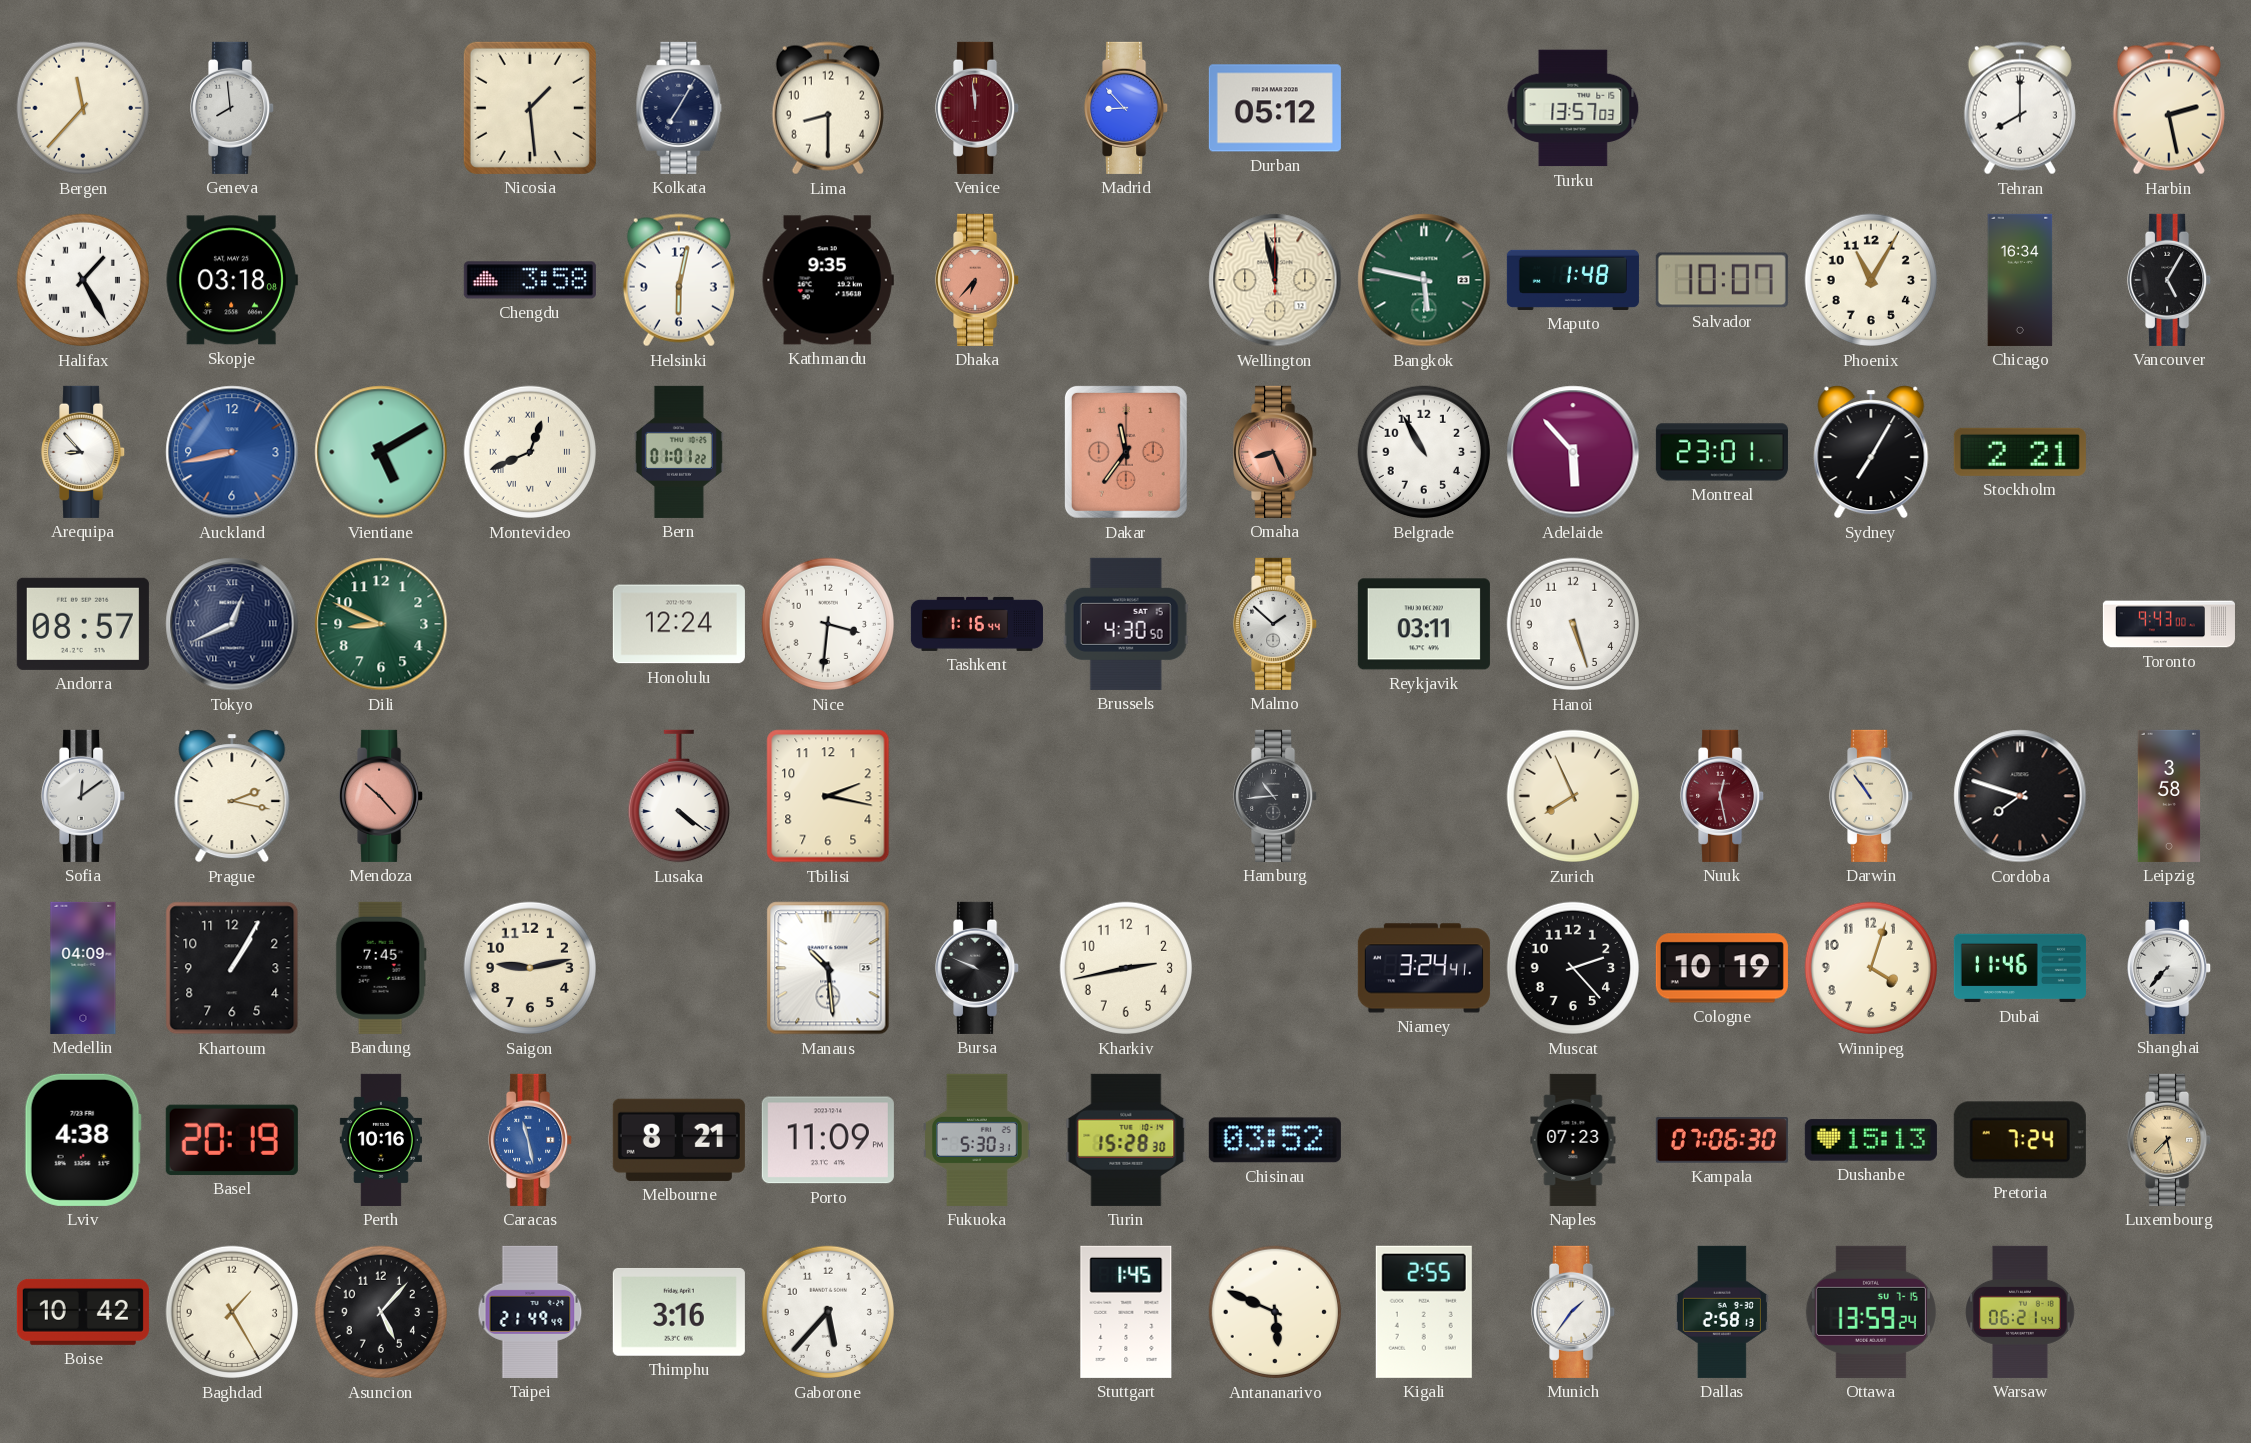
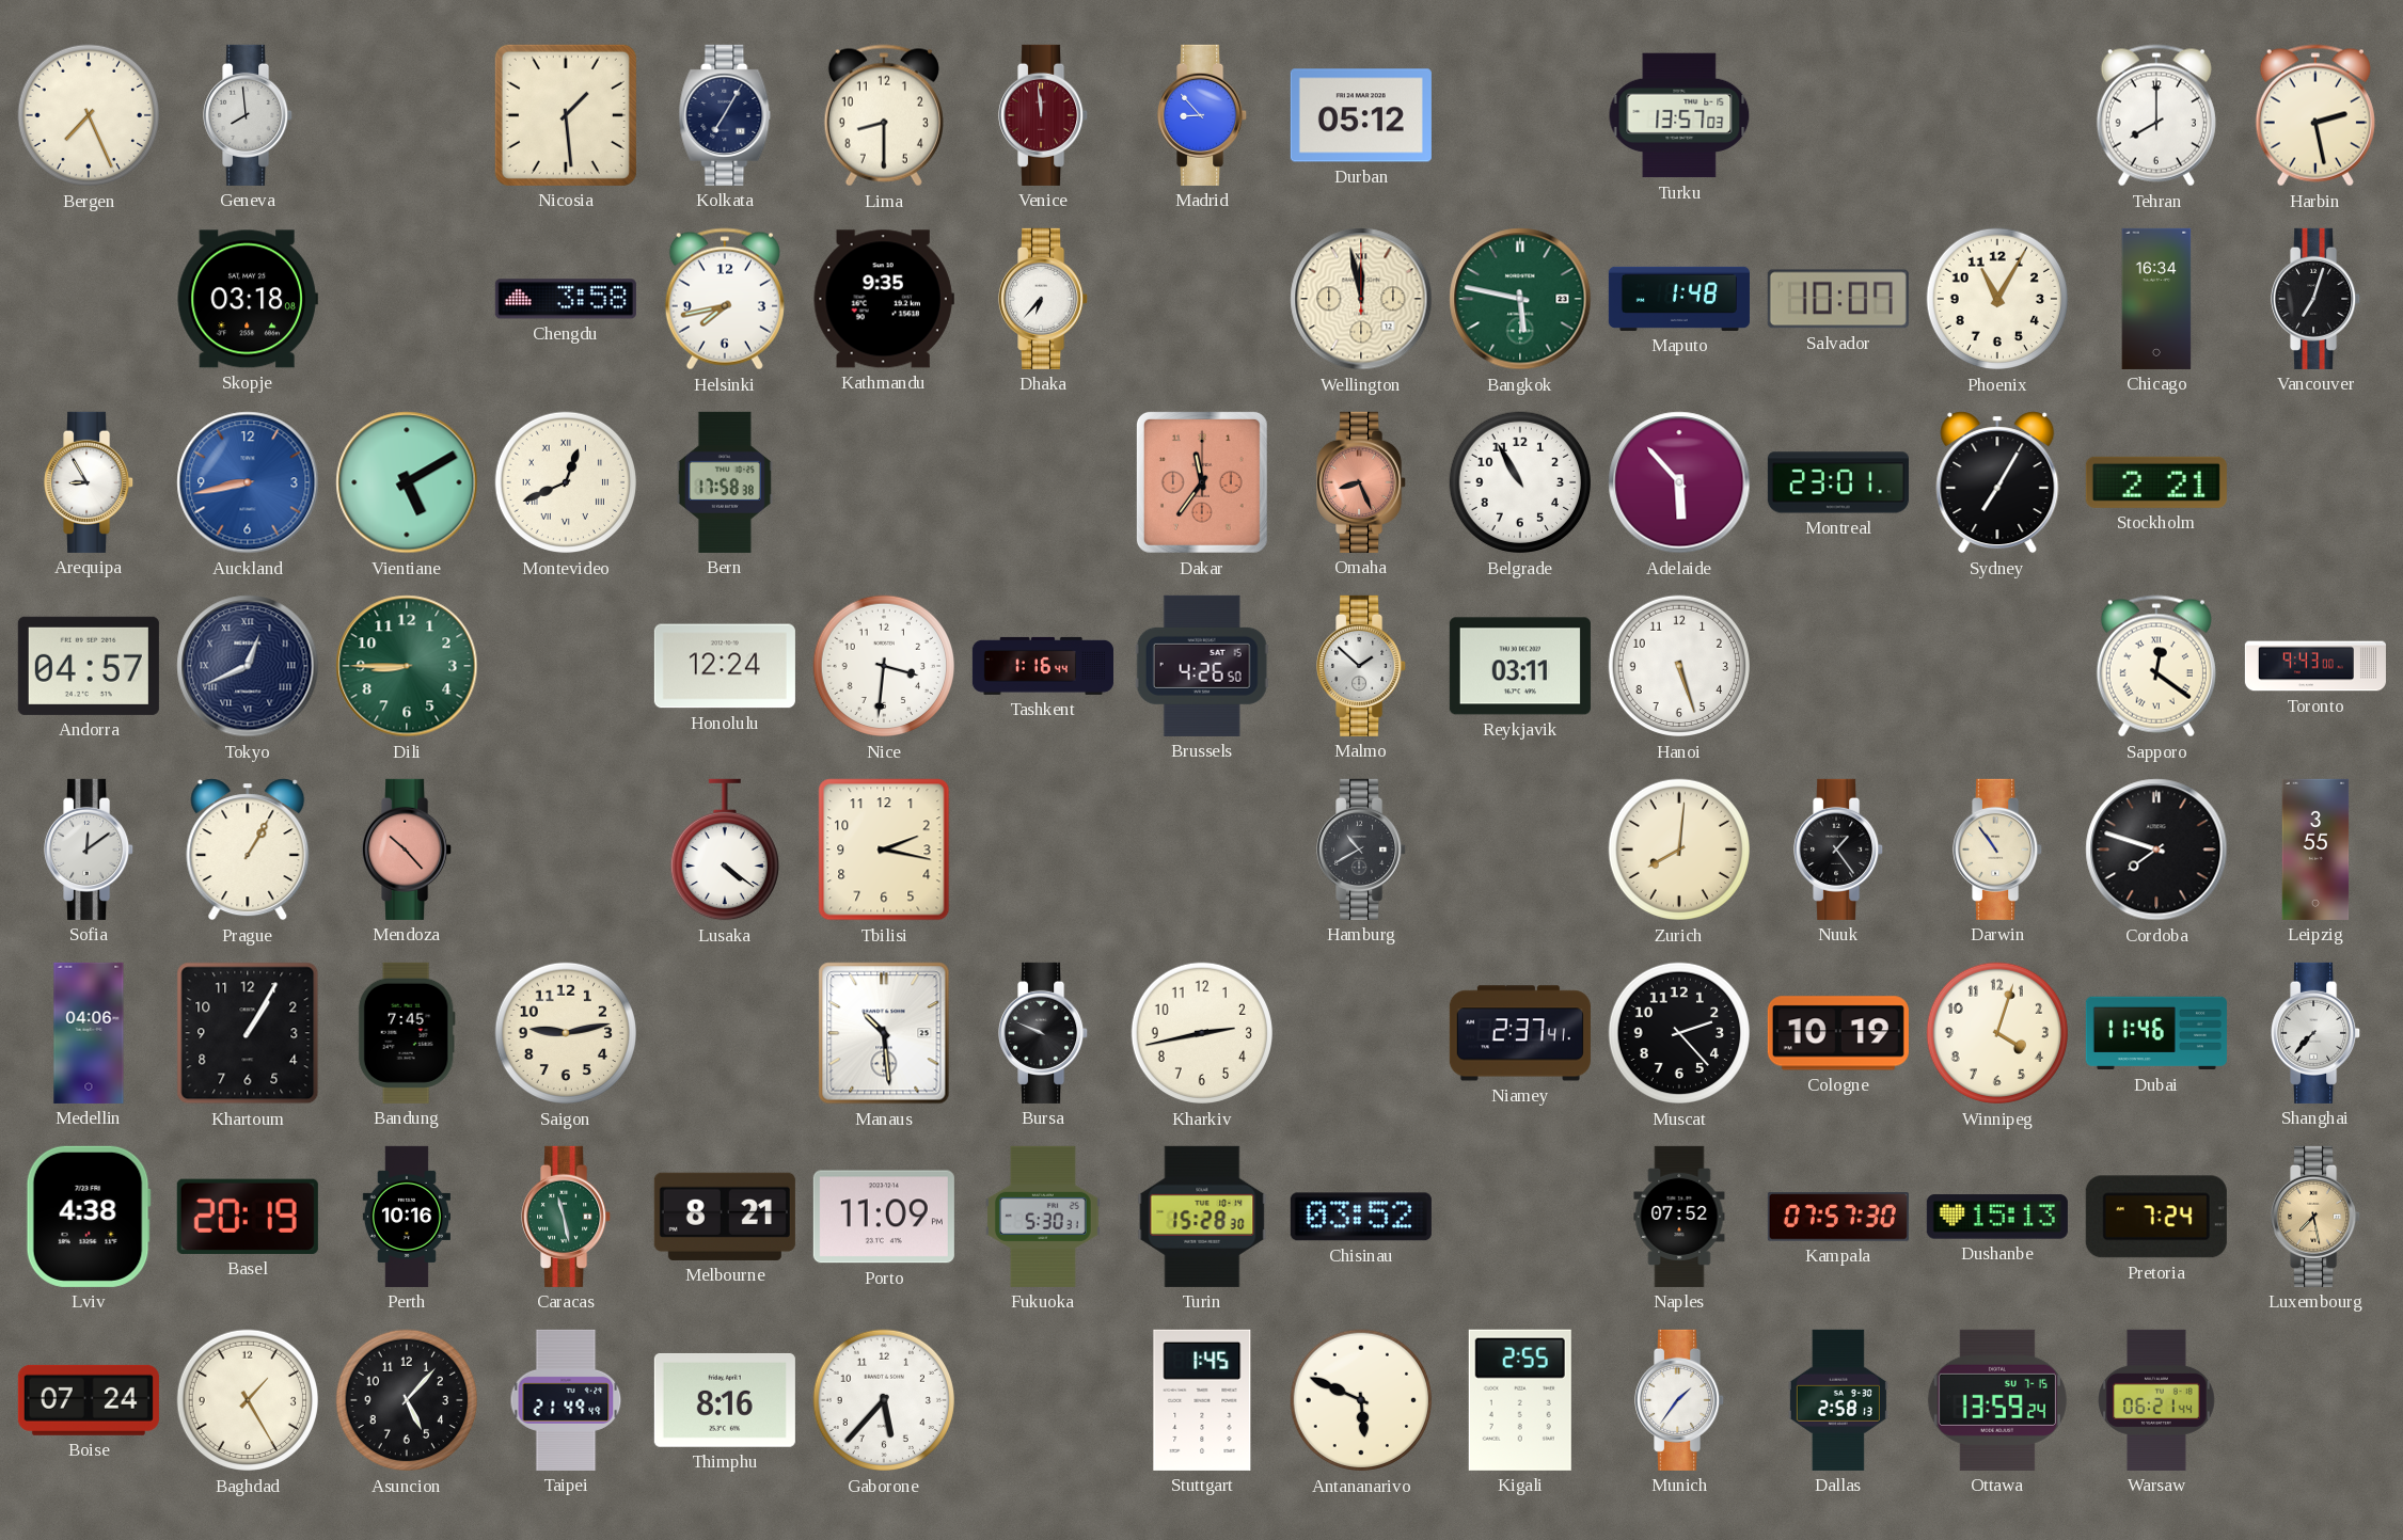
Bergen: 11:37 -> 7:26 (89, 115)
Halifax: 1:25 -> none (83, 280)
Helsinki: 6:02 -> 7:43 (725, 299)
Dhaka dial: salmon -> white (1044, 299)
Vancouver: 5:05 -> 7:03 (2317, 299)
Arequipa: 8:53 -> 8:55 (90, 482)
Bern: 01:01 -> 17:58 (725, 482)
Andorra: 08:57 -> 04:57 (89, 666)
Dili: 8:49 -> 8:45 (407, 666)
Brussels: 4:30 -> 4:26 (1202, 666)
Sapporo: none -> 12:21 (2156, 666)
Prague: 2:17 -> 1:05 (248, 850)
Hamburg: 10:44 -> 10:40 (1362, 850)
Zurich: 7:56 -> 8:01 (1679, 850)
Nuuk: 12:28 -> 1:24 (1839, 850)
Nuuk dial: burgundy -> black (1839, 850)
Leipzig: 3:58 -> 3:55 (2315, 850)
Medellin: 04:09 -> 04:06 (89, 1033)
Niamey: 3:24 -> 2:37 (1520, 1033)
Caracas dial: blue -> green (567, 1217)
Naples: 07:23 -> 07:52 (1679, 1217)
Kampala: 07:06 -> 07:57 (1838, 1217)
Boise: 10:42 -> 07:24 (89, 1400)
Thimphu: 3:16 -> 8:16 (725, 1400)
